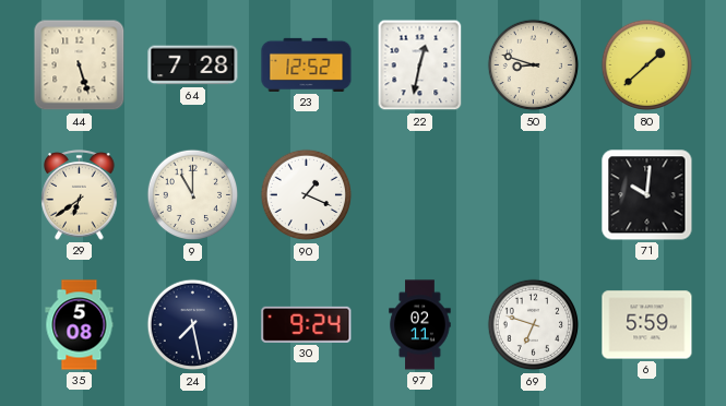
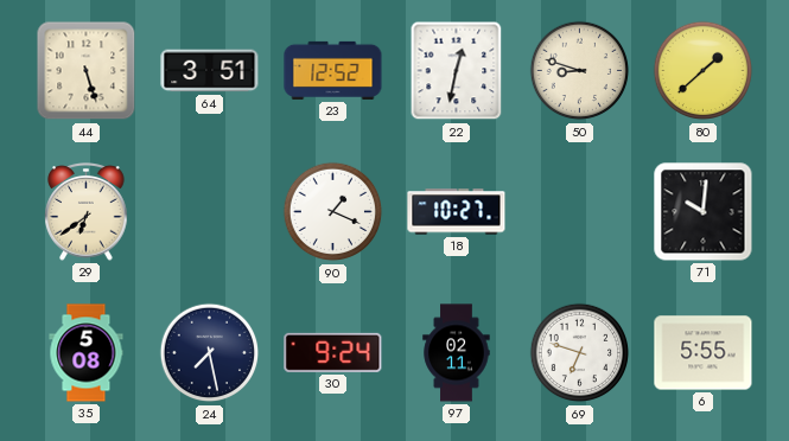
64: 7:28 -> 3:51 (210, 71)
9: 11:00 -> none (193, 195)
18: none -> 10:27 (457, 212)
6: 5:59 -> 5:55 (704, 353)
